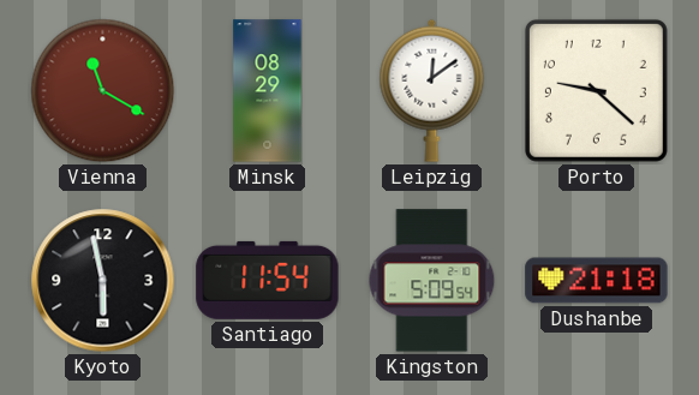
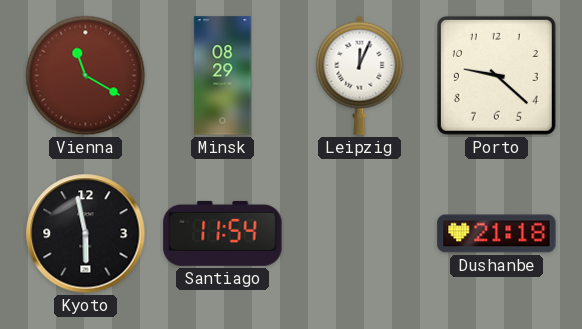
Leipzig: 12:09 -> 12:04 (360, 75)
Kingston: 5:09 -> none (432, 281)
